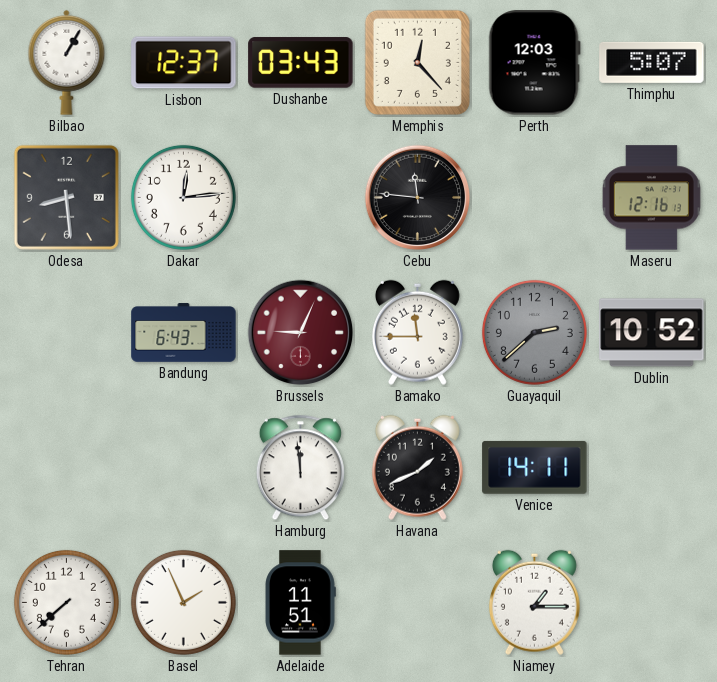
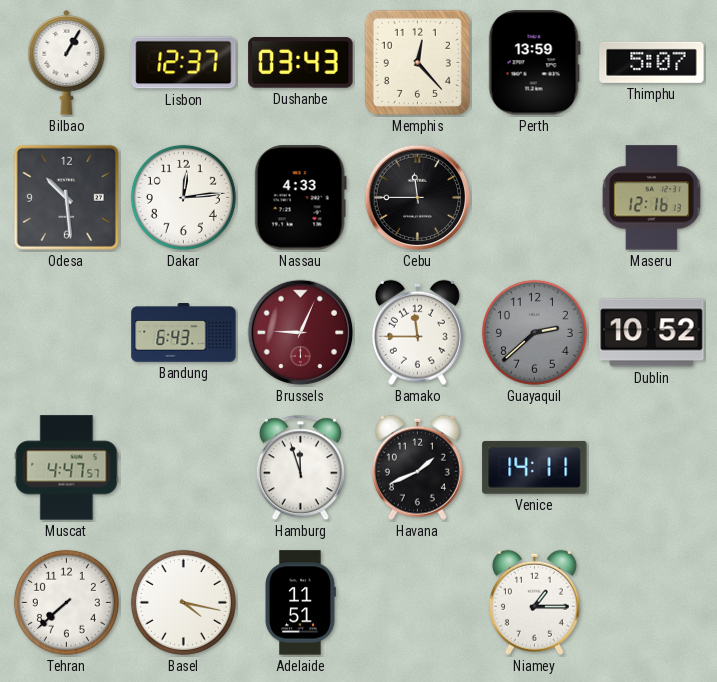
Perth: 12:03 -> 13:59 (534, 63)
Odesa: 8:29 -> 10:29 (66, 197)
Nassau: none -> 4:33 (300, 198)
Cebu: 11:46 -> 11:45 (418, 198)
Muscat: none -> 4:47 (67, 468)
Hamburg: 11:59 -> 11:57 (300, 468)
Basel: 1:56 -> 4:17 (183, 602)
